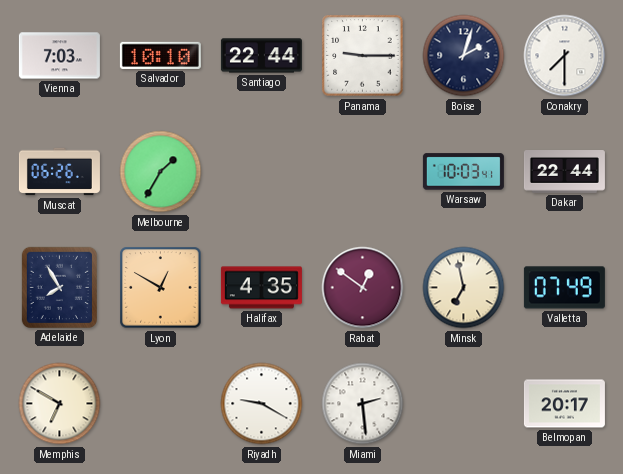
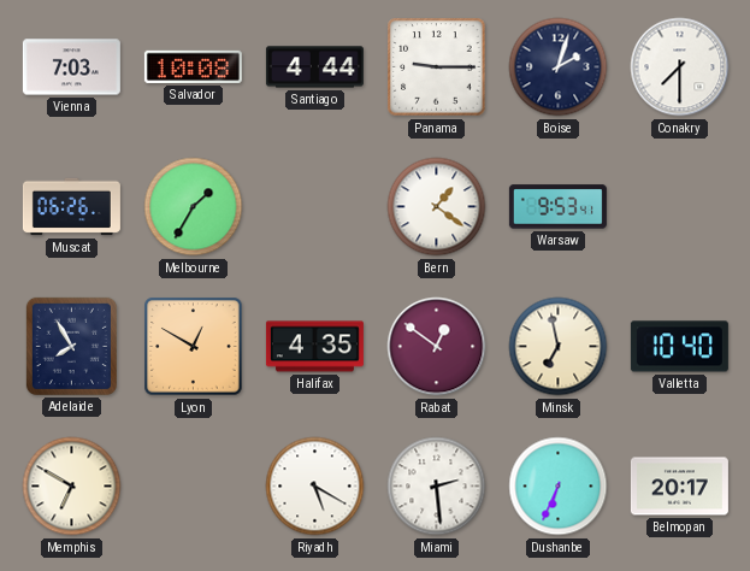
Salvador: 10:10 -> 10:08 (193, 66)
Santiago: 22:44 -> 4:44 (314, 67)
Bern: none -> 1:21 (437, 207)
Warsaw: 10:03 -> 9:53 (557, 207)
Dakar: 22:44 -> none (564, 172)
Valletta: 07:49 -> 10:40 (679, 347)
Riyadh: 9:20 -> 5:20 (315, 487)
Dushanbe: none -> 6:34 (559, 487)
